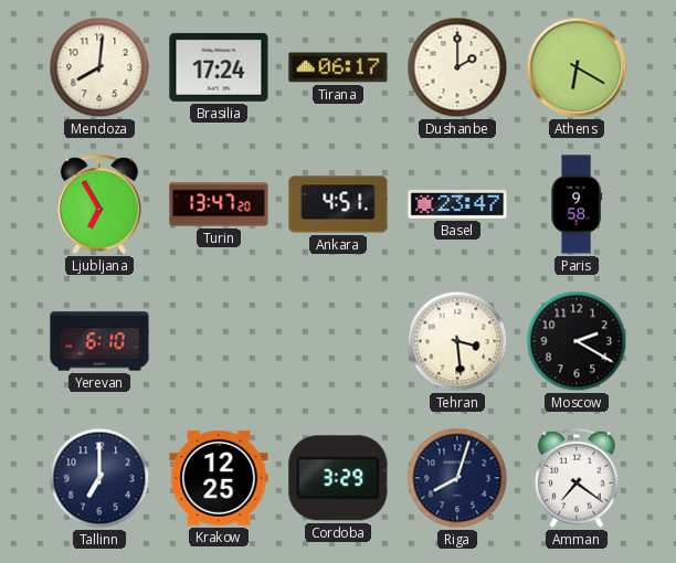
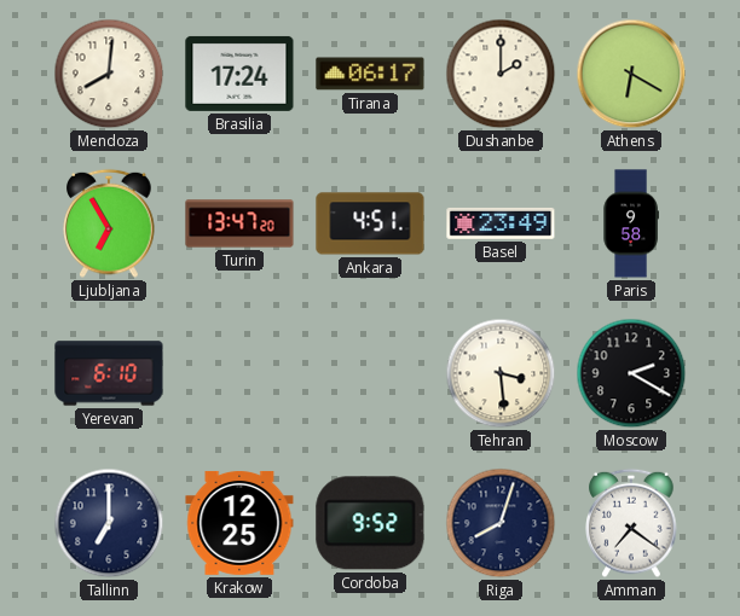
Basel: 23:47 -> 23:49 (501, 223)
Cordoba: 3:29 -> 9:52 (370, 523)
